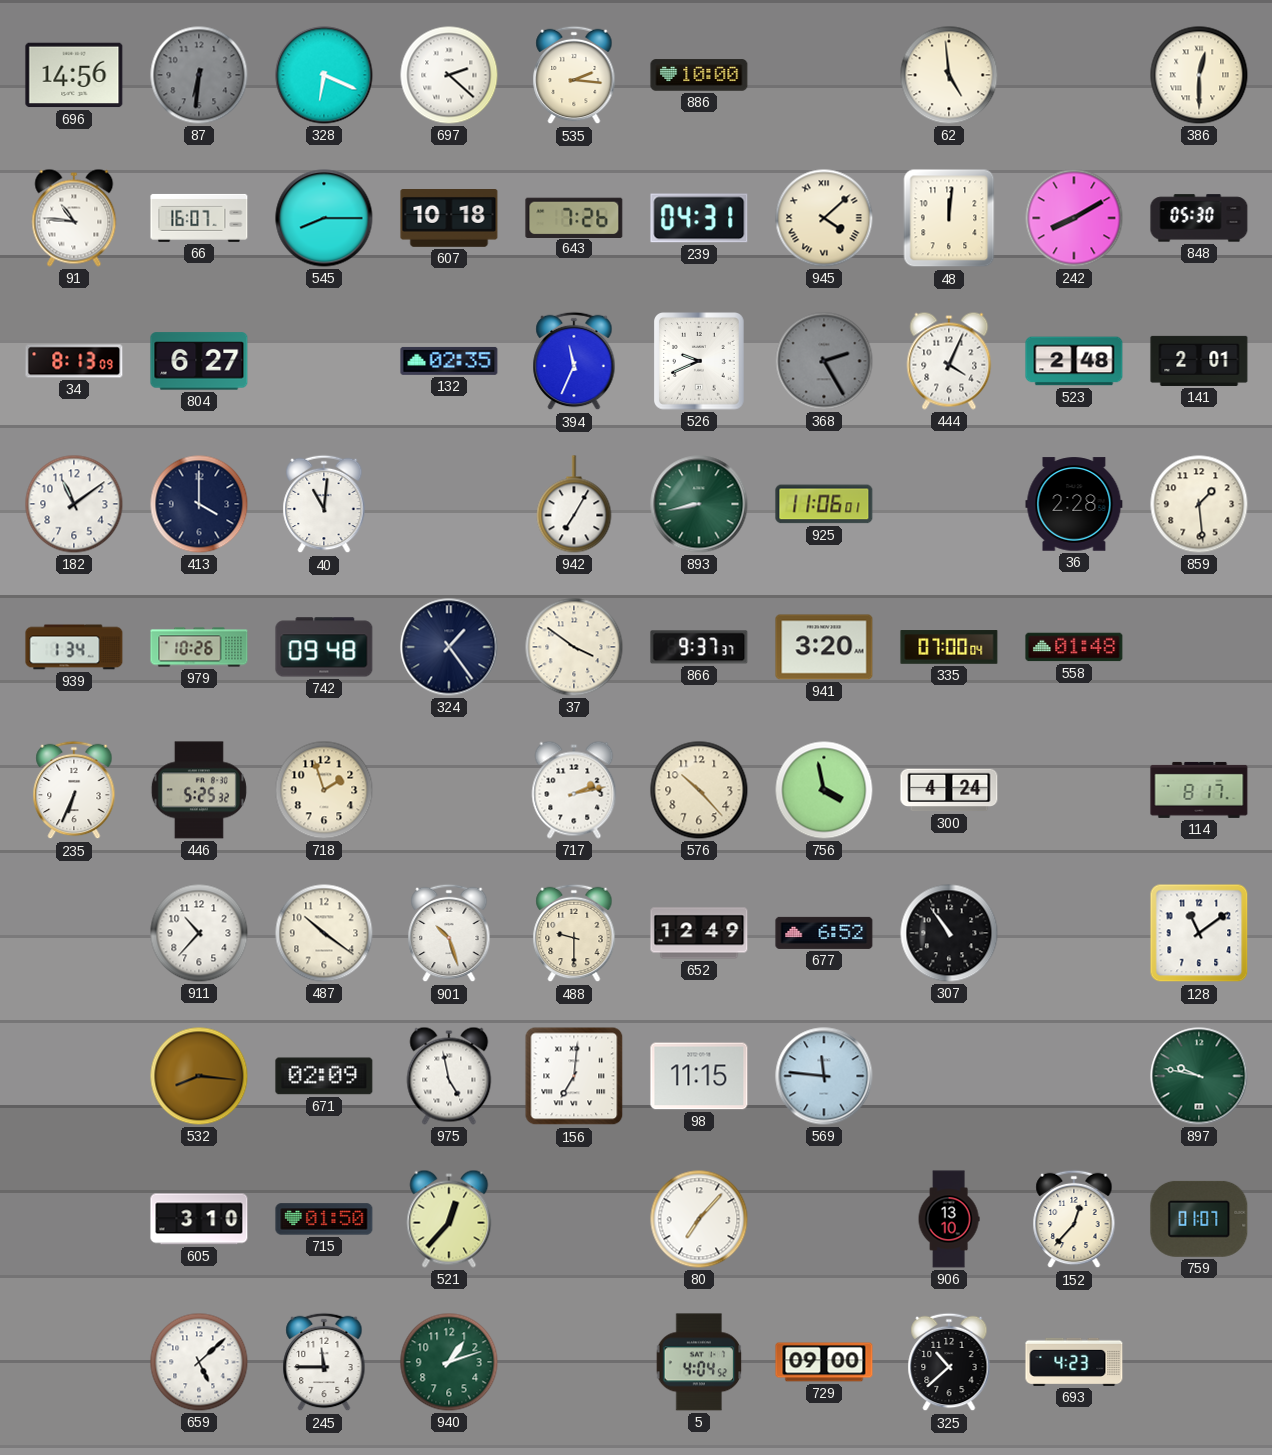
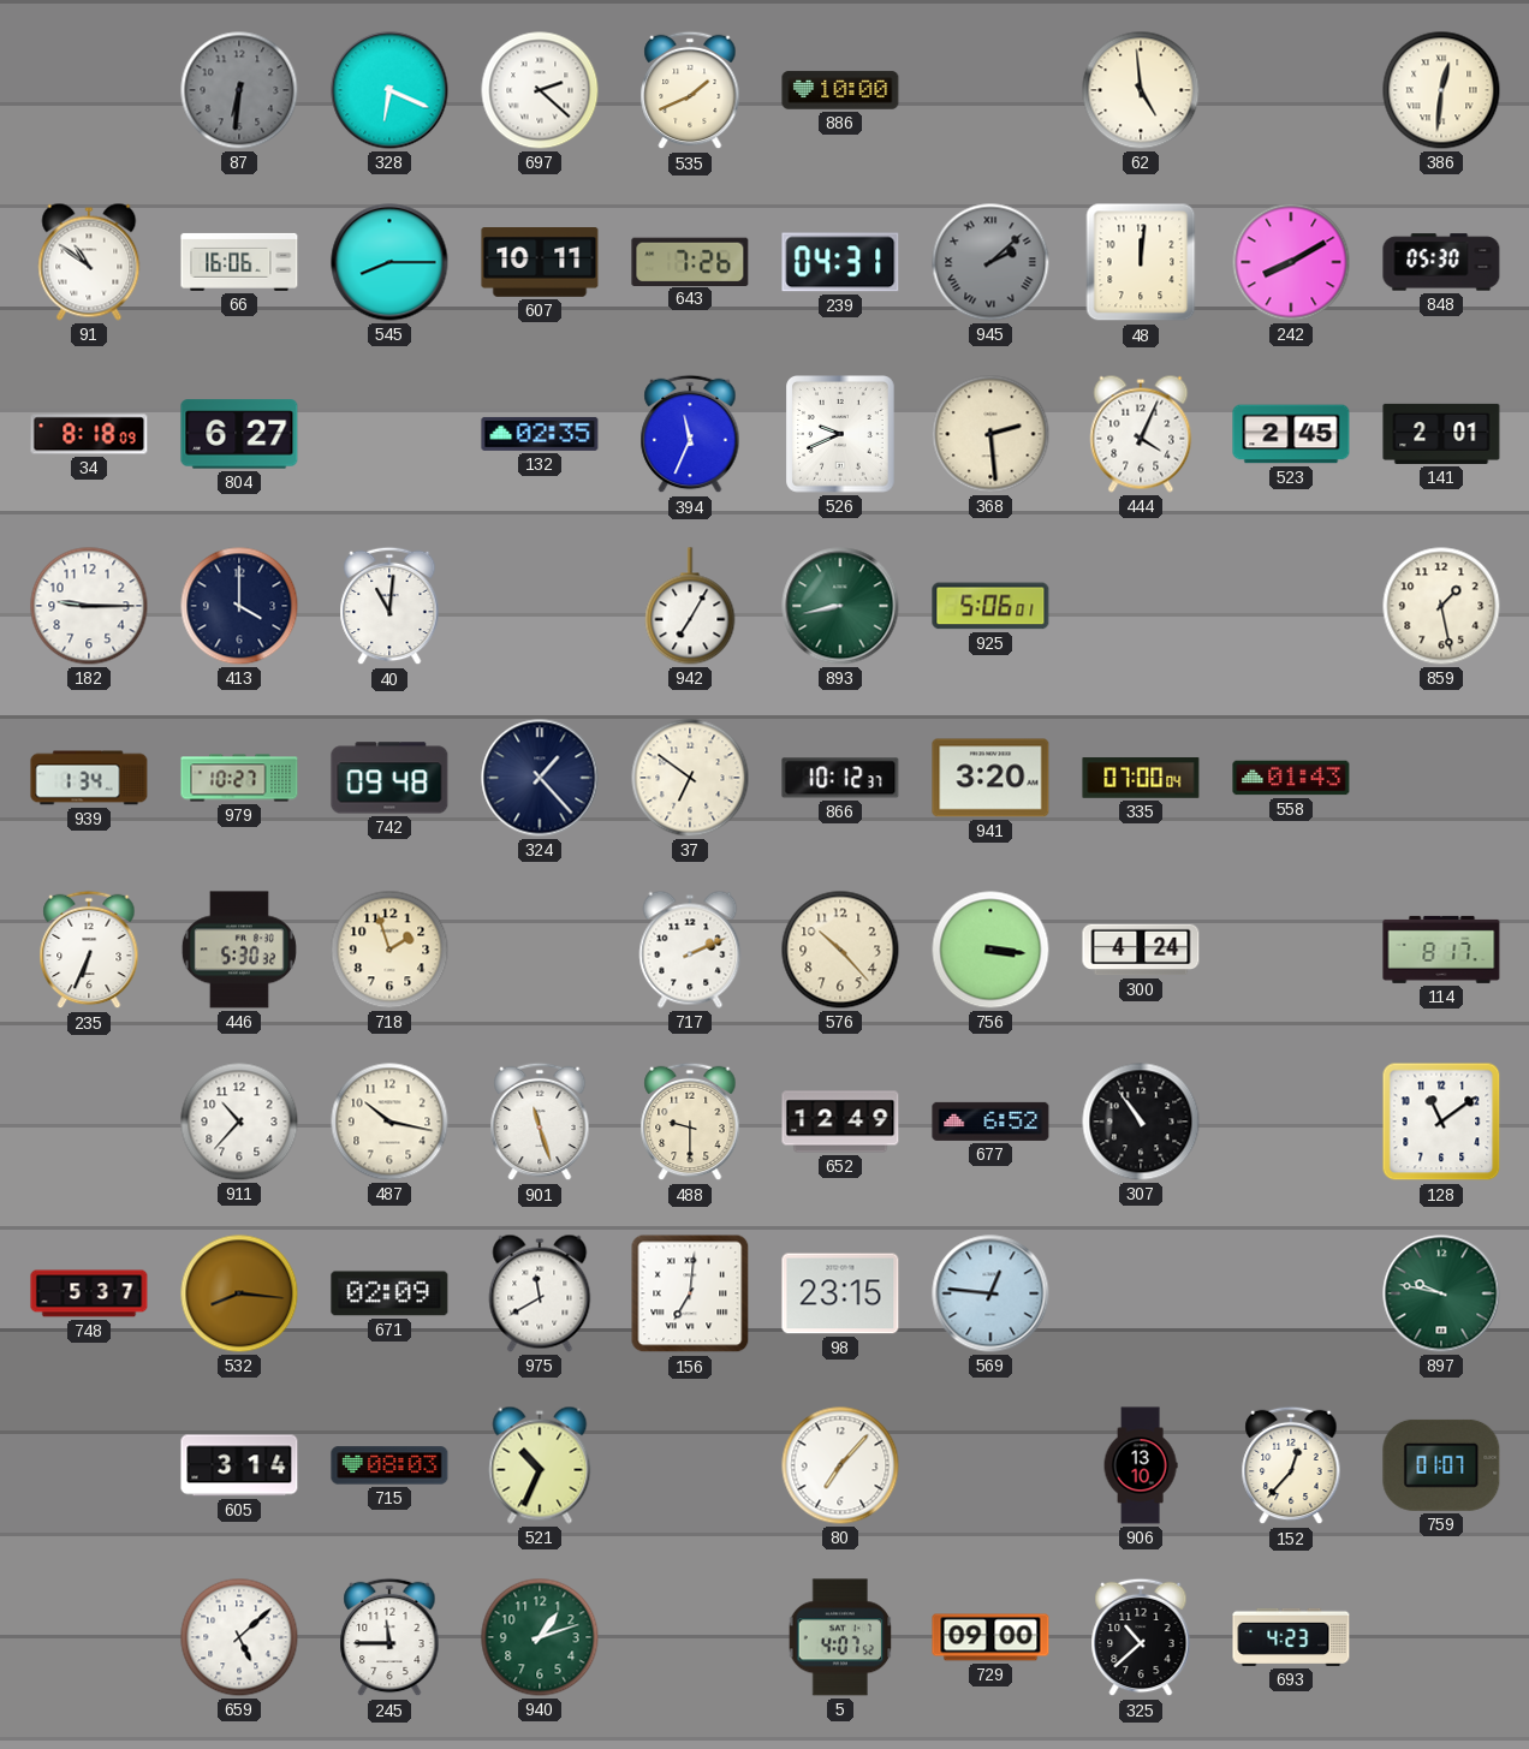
696: 14:56 -> none (74, 75)
535: 2:16 -> 1:41 (690, 90)
386: 12:30 -> 12:31 (1441, 90)
91: 10:46 -> 10:51 (89, 262)
66: 16:07 -> 16:06 (239, 262)
607: 10:18 -> 10:11 (540, 263)
945: 4:08 -> 2:08 (990, 262)
945 dial: cream -> grey (990, 262)
34: 8:13 -> 8:18 (89, 434)
368: 2:25 -> 2:29 (990, 434)
368 dial: grey -> cream (990, 434)
523: 2:48 -> 2:45 (1291, 434)
182: 11:09 -> 9:15 (89, 606)
925: 11:06 -> 5:06 (990, 606)
36: 2:28 -> none (1074, 504)
859: 1:29 -> 1:28 (1441, 606)
979: 10:26 -> 10:27 (239, 778)
324: 1:24 -> 1:23 (540, 778)
37: 3:51 -> 6:51 (690, 778)
866: 9:37 -> 10:12 (840, 778)
558: 01:48 -> 01:43 (1291, 778)
446: 5:25 -> 5:30 (239, 950)
717: 2:13 -> 2:11 (690, 950)
756: 3:58 -> 3:16 (990, 950)
487: 10:21 -> 10:17 (389, 1122)
901: 10:27 -> 11:27 (540, 1122)
748: none -> 5:37 (89, 1293)
975: 4:58 -> 11:40 (540, 1293)
98: 11:15 -> 23:15 (840, 1293)
569: 11:46 -> 12:46 (990, 1293)
605: 3:10 -> 3:14 (239, 1465)
715: 01:50 -> 08:03 (389, 1465)
521: 12:37 -> 10:34 (540, 1465)
5: 4:04 -> 4:07 (840, 1637)
